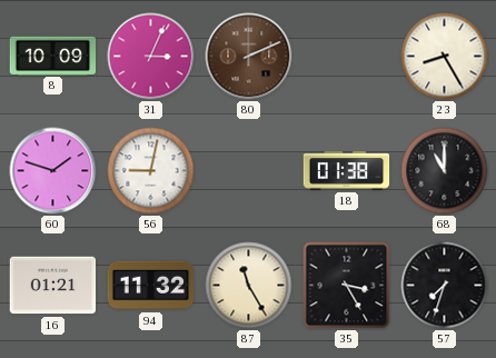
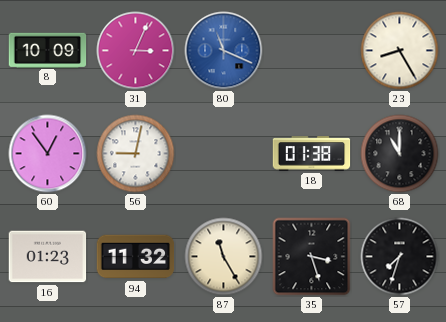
80: 2:11 -> 11:19 (224, 51)
80 dial: brown -> blue (224, 51)
60: 1:48 -> 12:54 (48, 154)
16: 01:21 -> 01:23 (48, 257)
35: 3:25 -> 3:27 (312, 257)
